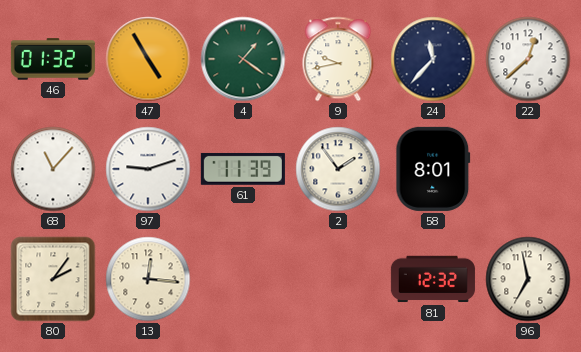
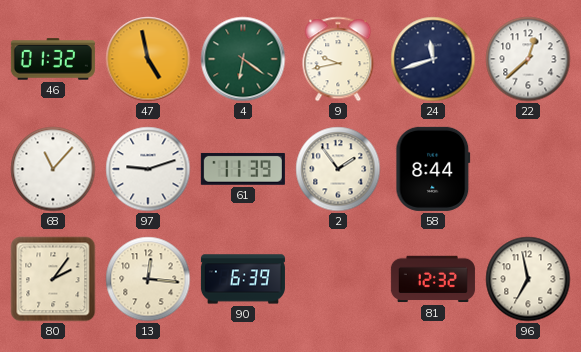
47: 4:55 -> 4:58 (148, 59)
4: 1:21 -> 6:21 (243, 59)
24: 11:37 -> 11:42 (433, 59)
58: 8:01 -> 8:44 (433, 169)
90: none -> 6:39 (243, 279)
